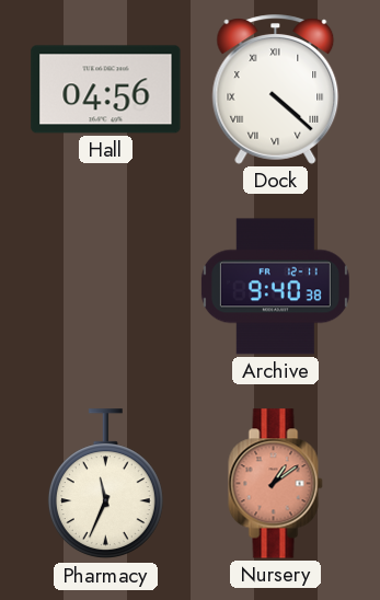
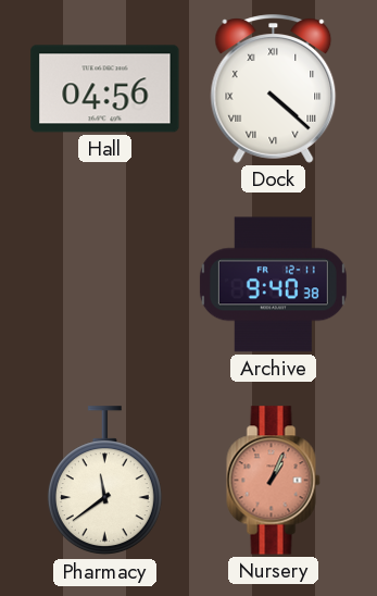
Pharmacy: 11:34 -> 11:39 (104, 481)
Nursery: 1:09 -> 1:04 (274, 481)
